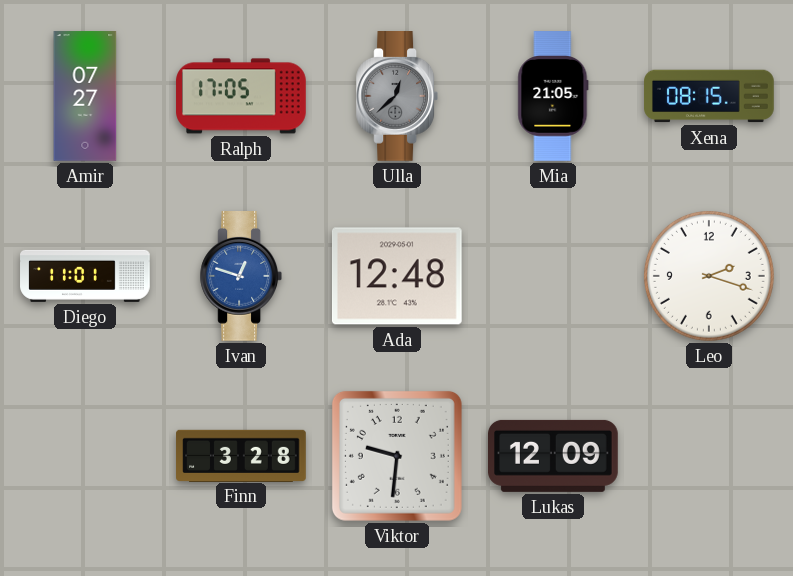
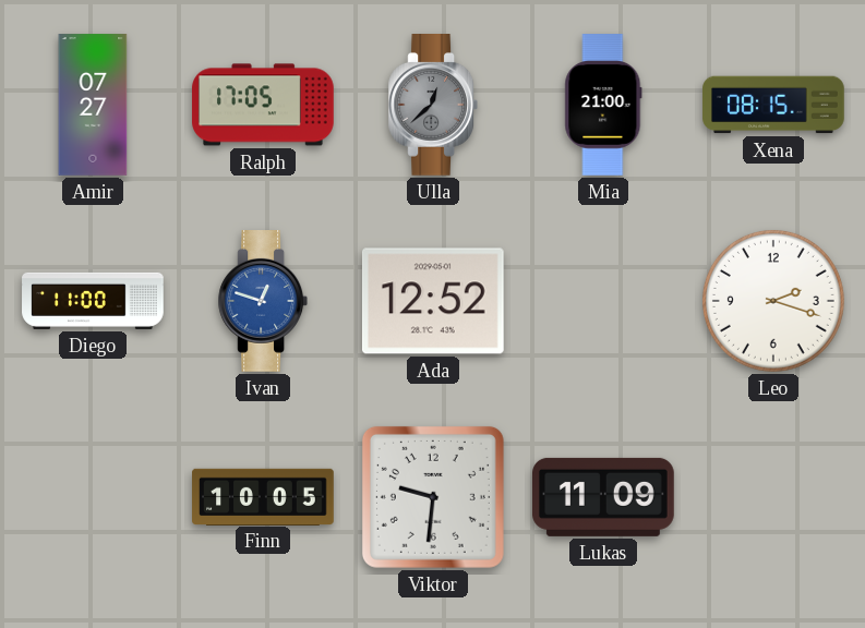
Mia: 21:05 -> 21:00 (603, 105)
Diego: 11:01 -> 11:00 (93, 301)
Ada: 12:48 -> 12:52 (433, 301)
Finn: 3:28 -> 10:05 (263, 496)
Lukas: 12:09 -> 11:09 (604, 497)
